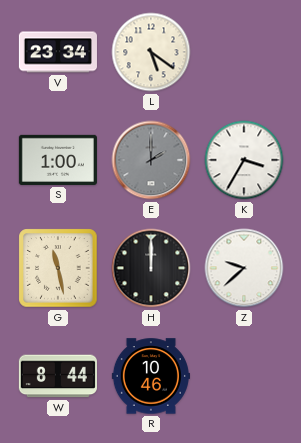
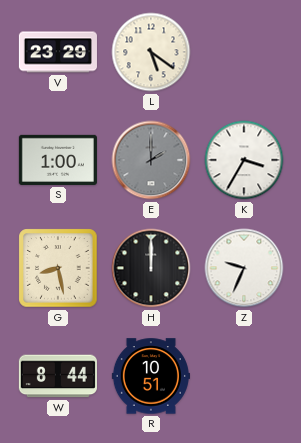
V: 23:34 -> 23:29 (58, 52)
G: 11:28 -> 8:28 (58, 268)
Z: 9:38 -> 9:34 (244, 268)
R: 10:46 -> 10:51 (151, 376)
